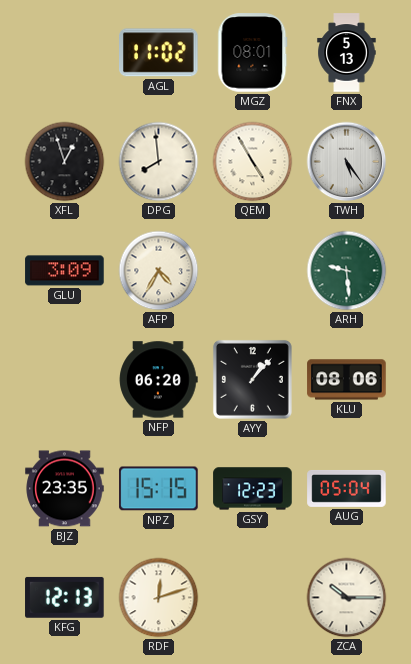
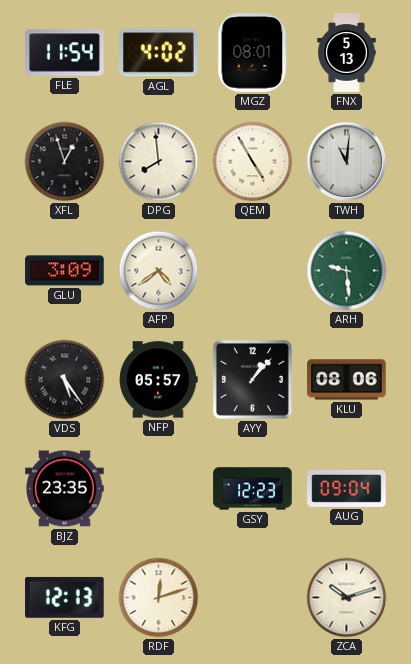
FLE: none -> 11:54 (65, 53)
AGL: 11:02 -> 4:02 (159, 53)
TWH: 5:24 -> 11:01 (347, 162)
AFP: 4:35 -> 4:39 (159, 271)
VDS: none -> 5:24 (65, 380)
NFP: 06:20 -> 05:57 (159, 380)
NPZ: 15:15 -> none (159, 489)
AUG: 05:04 -> 09:04 (347, 488)
ZCA: 10:15 -> 10:12 (347, 598)
